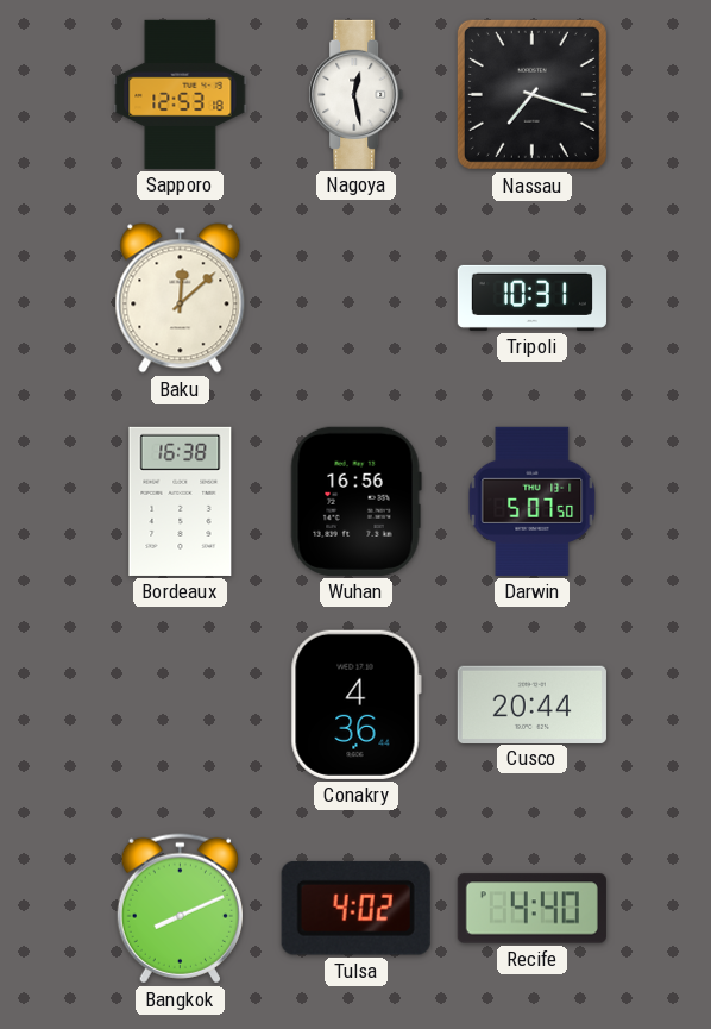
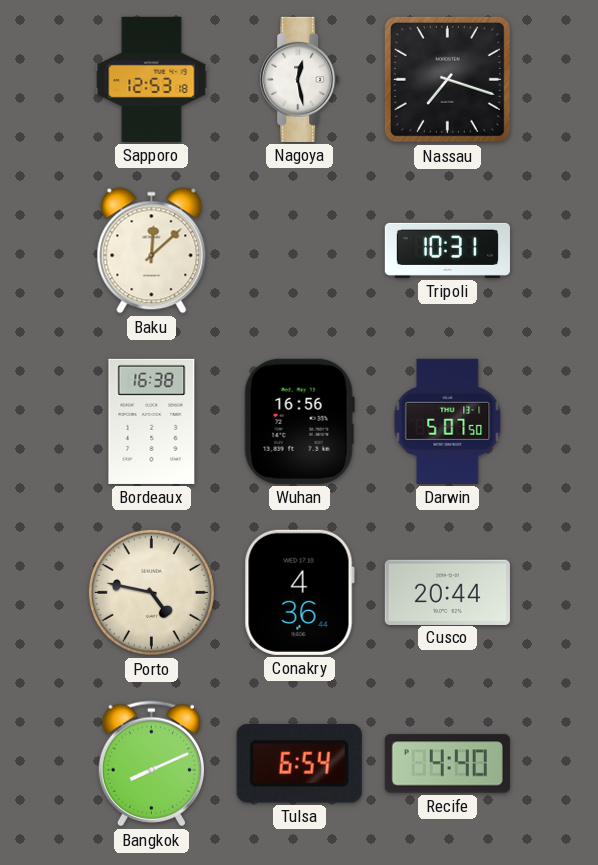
Porto: none -> 4:47 (151, 592)
Tulsa: 4:02 -> 6:54 (299, 763)
